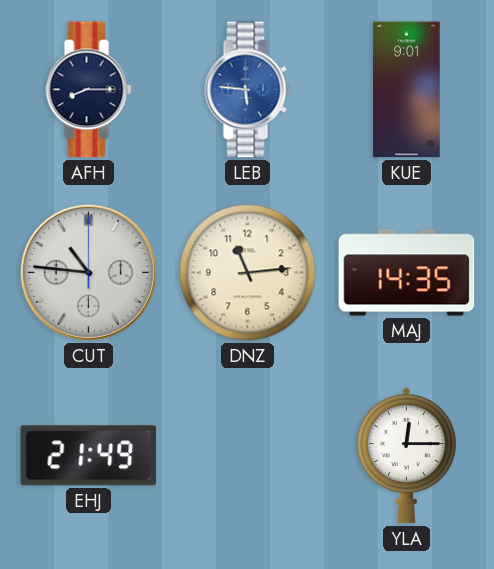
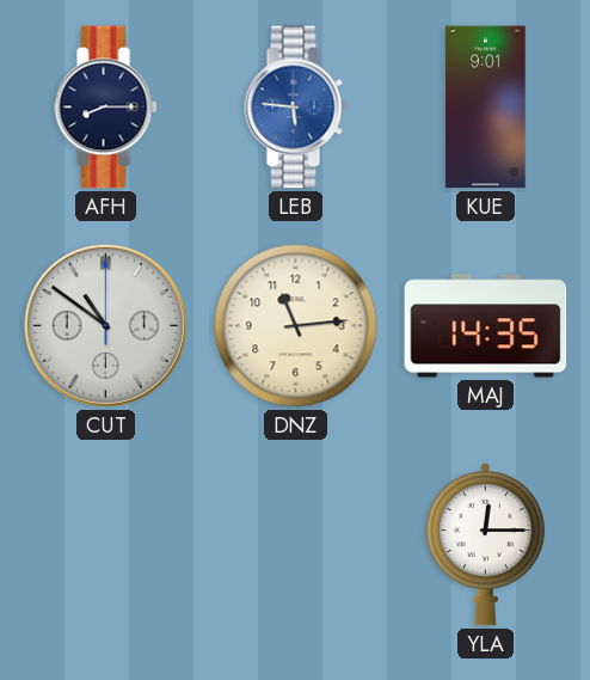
CUT: 10:46 -> 10:51 (105, 325)
EHJ: 21:49 -> none (89, 456)
